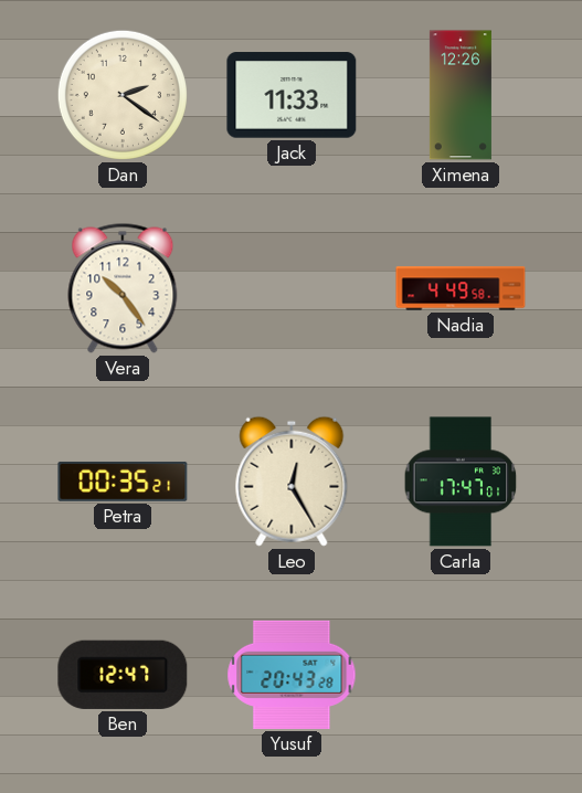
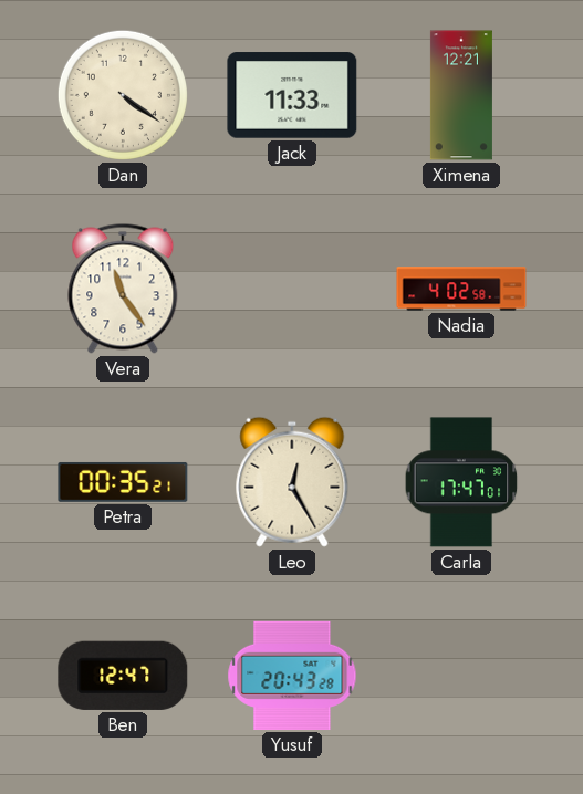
Dan: 2:21 -> 4:21 (123, 95)
Ximena: 12:26 -> 12:21 (461, 95)
Vera: 10:24 -> 11:24 (123, 289)
Nadia: 4:49 -> 4:02 (461, 289)
